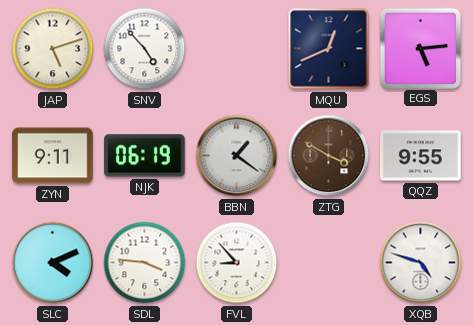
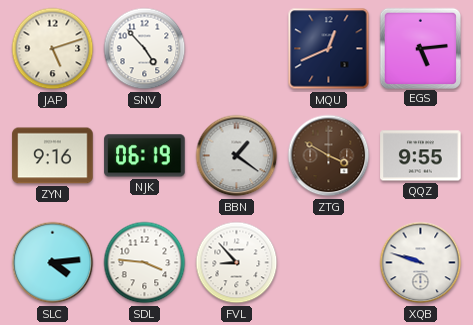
ZYN: 9:11 -> 9:16 (53, 156)
SLC: 4:11 -> 4:14 (53, 263)
XQB: 4:48 -> 9:48 (421, 263)
